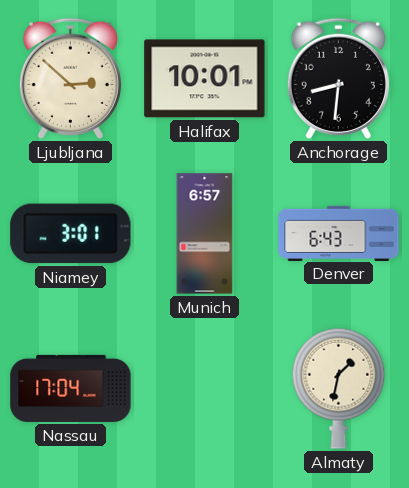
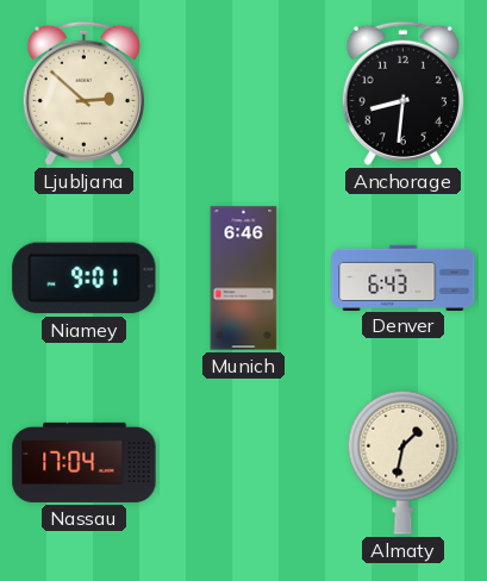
Halifax: 10:01 -> none (205, 79)
Niamey: 3:01 -> 9:01 (85, 279)
Munich: 6:57 -> 6:46 (244, 279)
